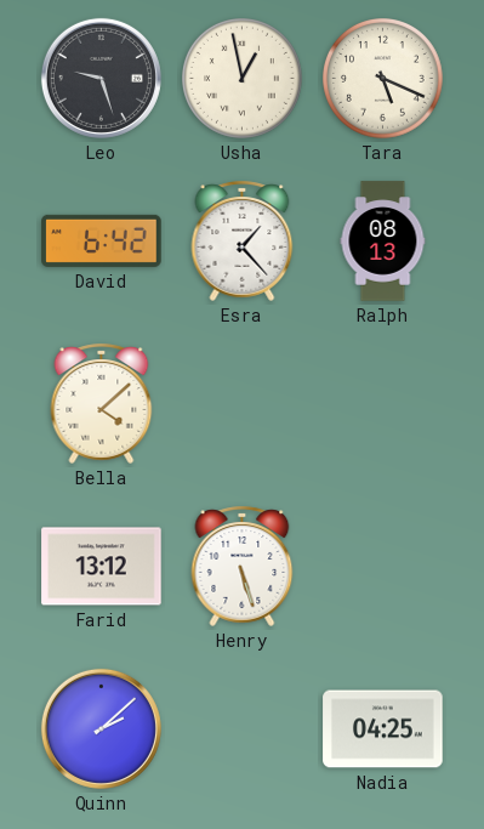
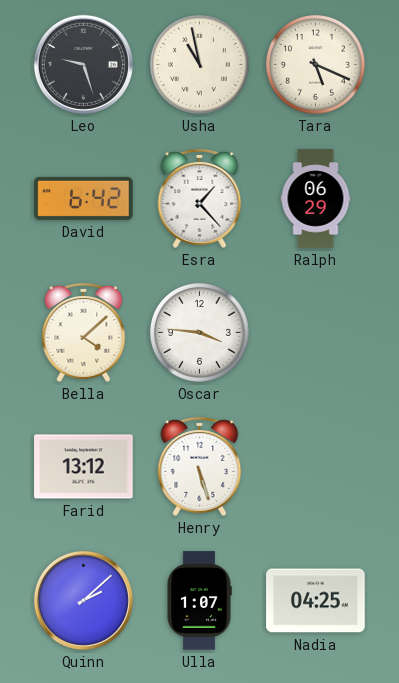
Usha: 12:58 -> 10:58 (200, 65)
Ralph: 08:13 -> 06:29 (316, 199)
Oscar: none -> 3:46 (200, 333)
Ulla: none -> 1:07 (199, 601)
